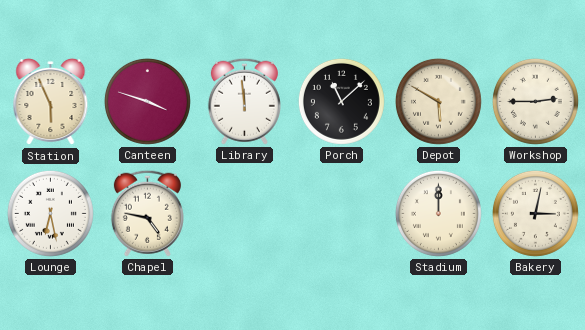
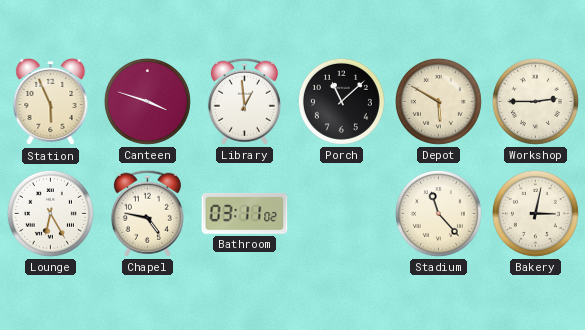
Library: 11:59 -> 12:59 (244, 101)
Lounge: 6:28 -> 6:25 (50, 213)
Bathroom: none -> 03:11 (245, 213)
Stadium: 12:00 -> 11:23 (438, 213)
